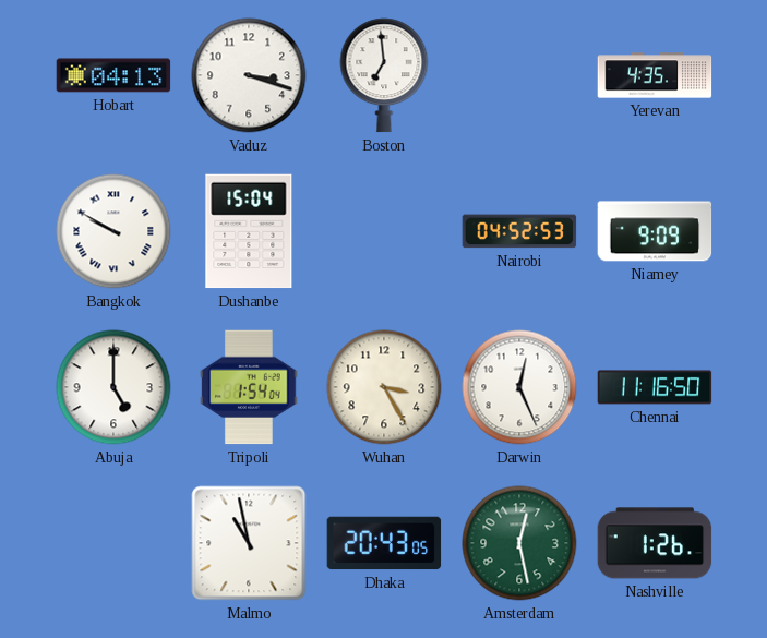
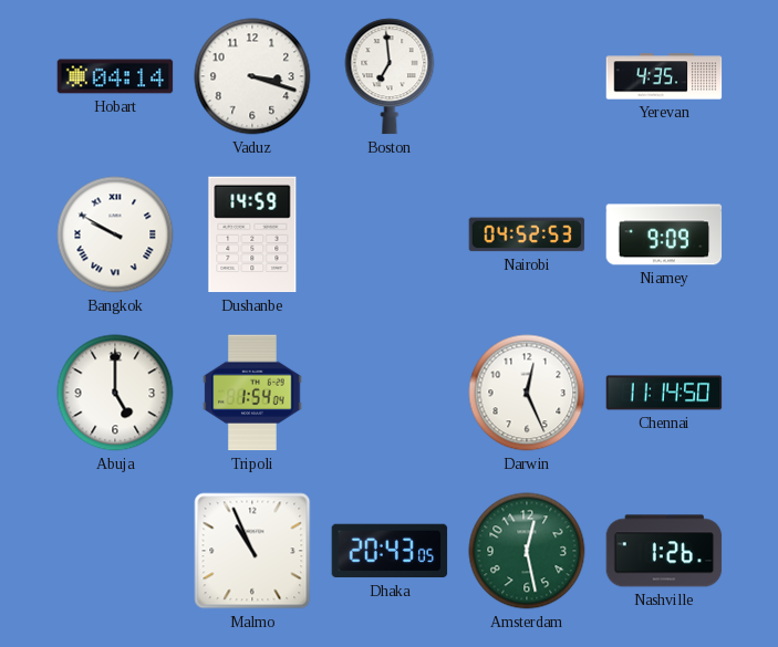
Hobart: 04:13 -> 04:14 (115, 76)
Dushanbe: 15:04 -> 14:59 (252, 234)
Wuhan: 3:25 -> none (384, 387)
Chennai: 11:16 -> 11:14 (664, 393)
Malmo: 10:58 -> 10:56 (252, 551)
